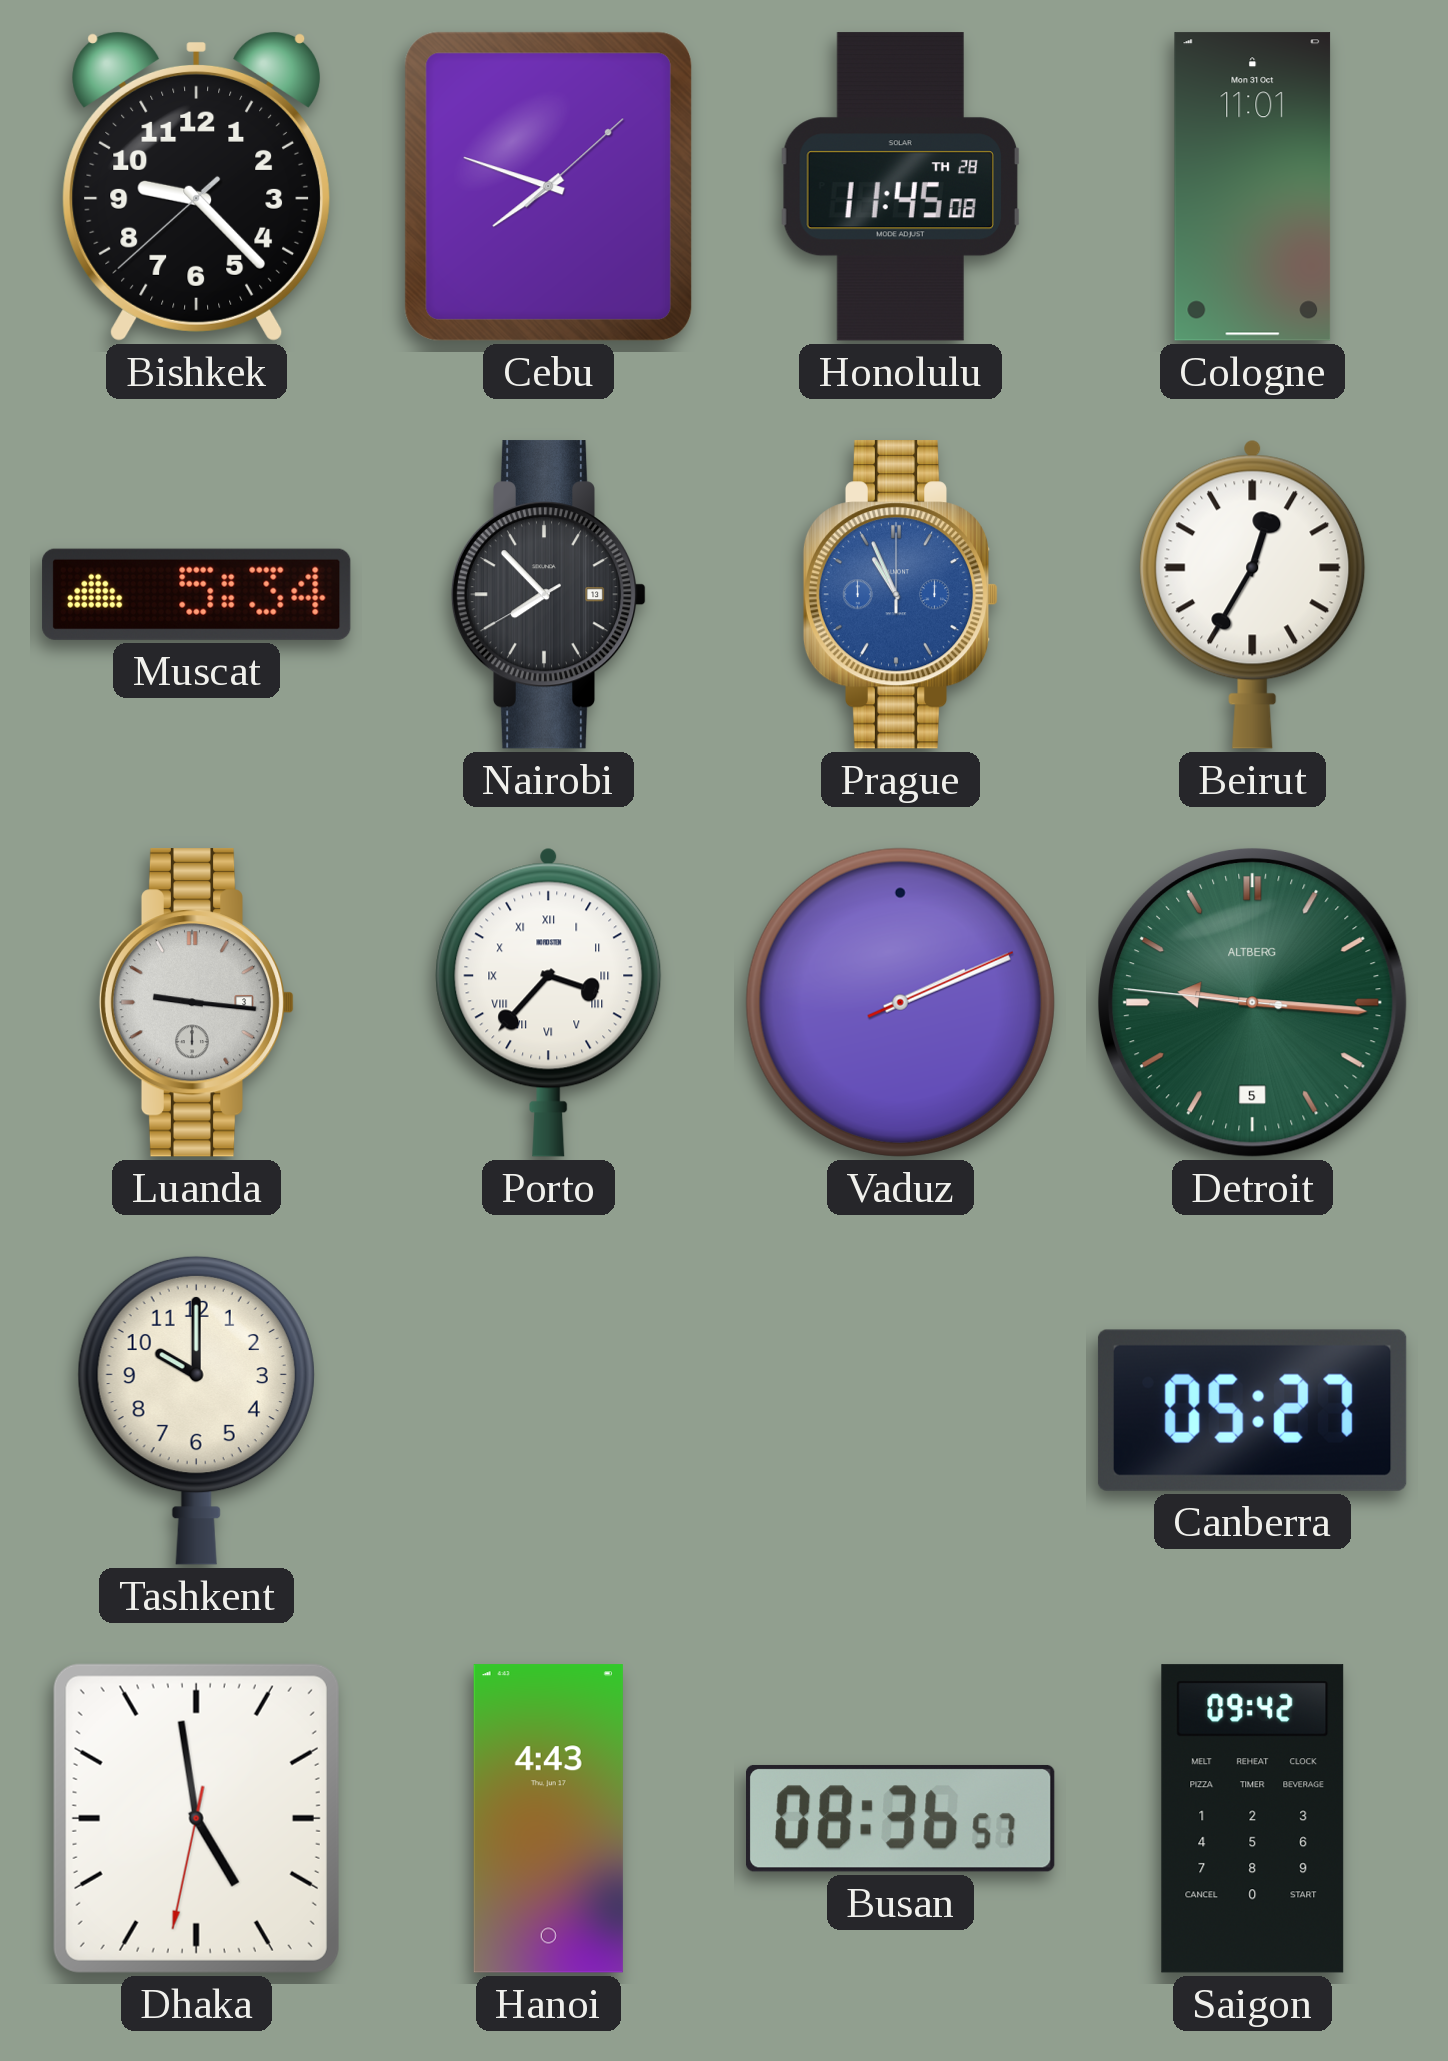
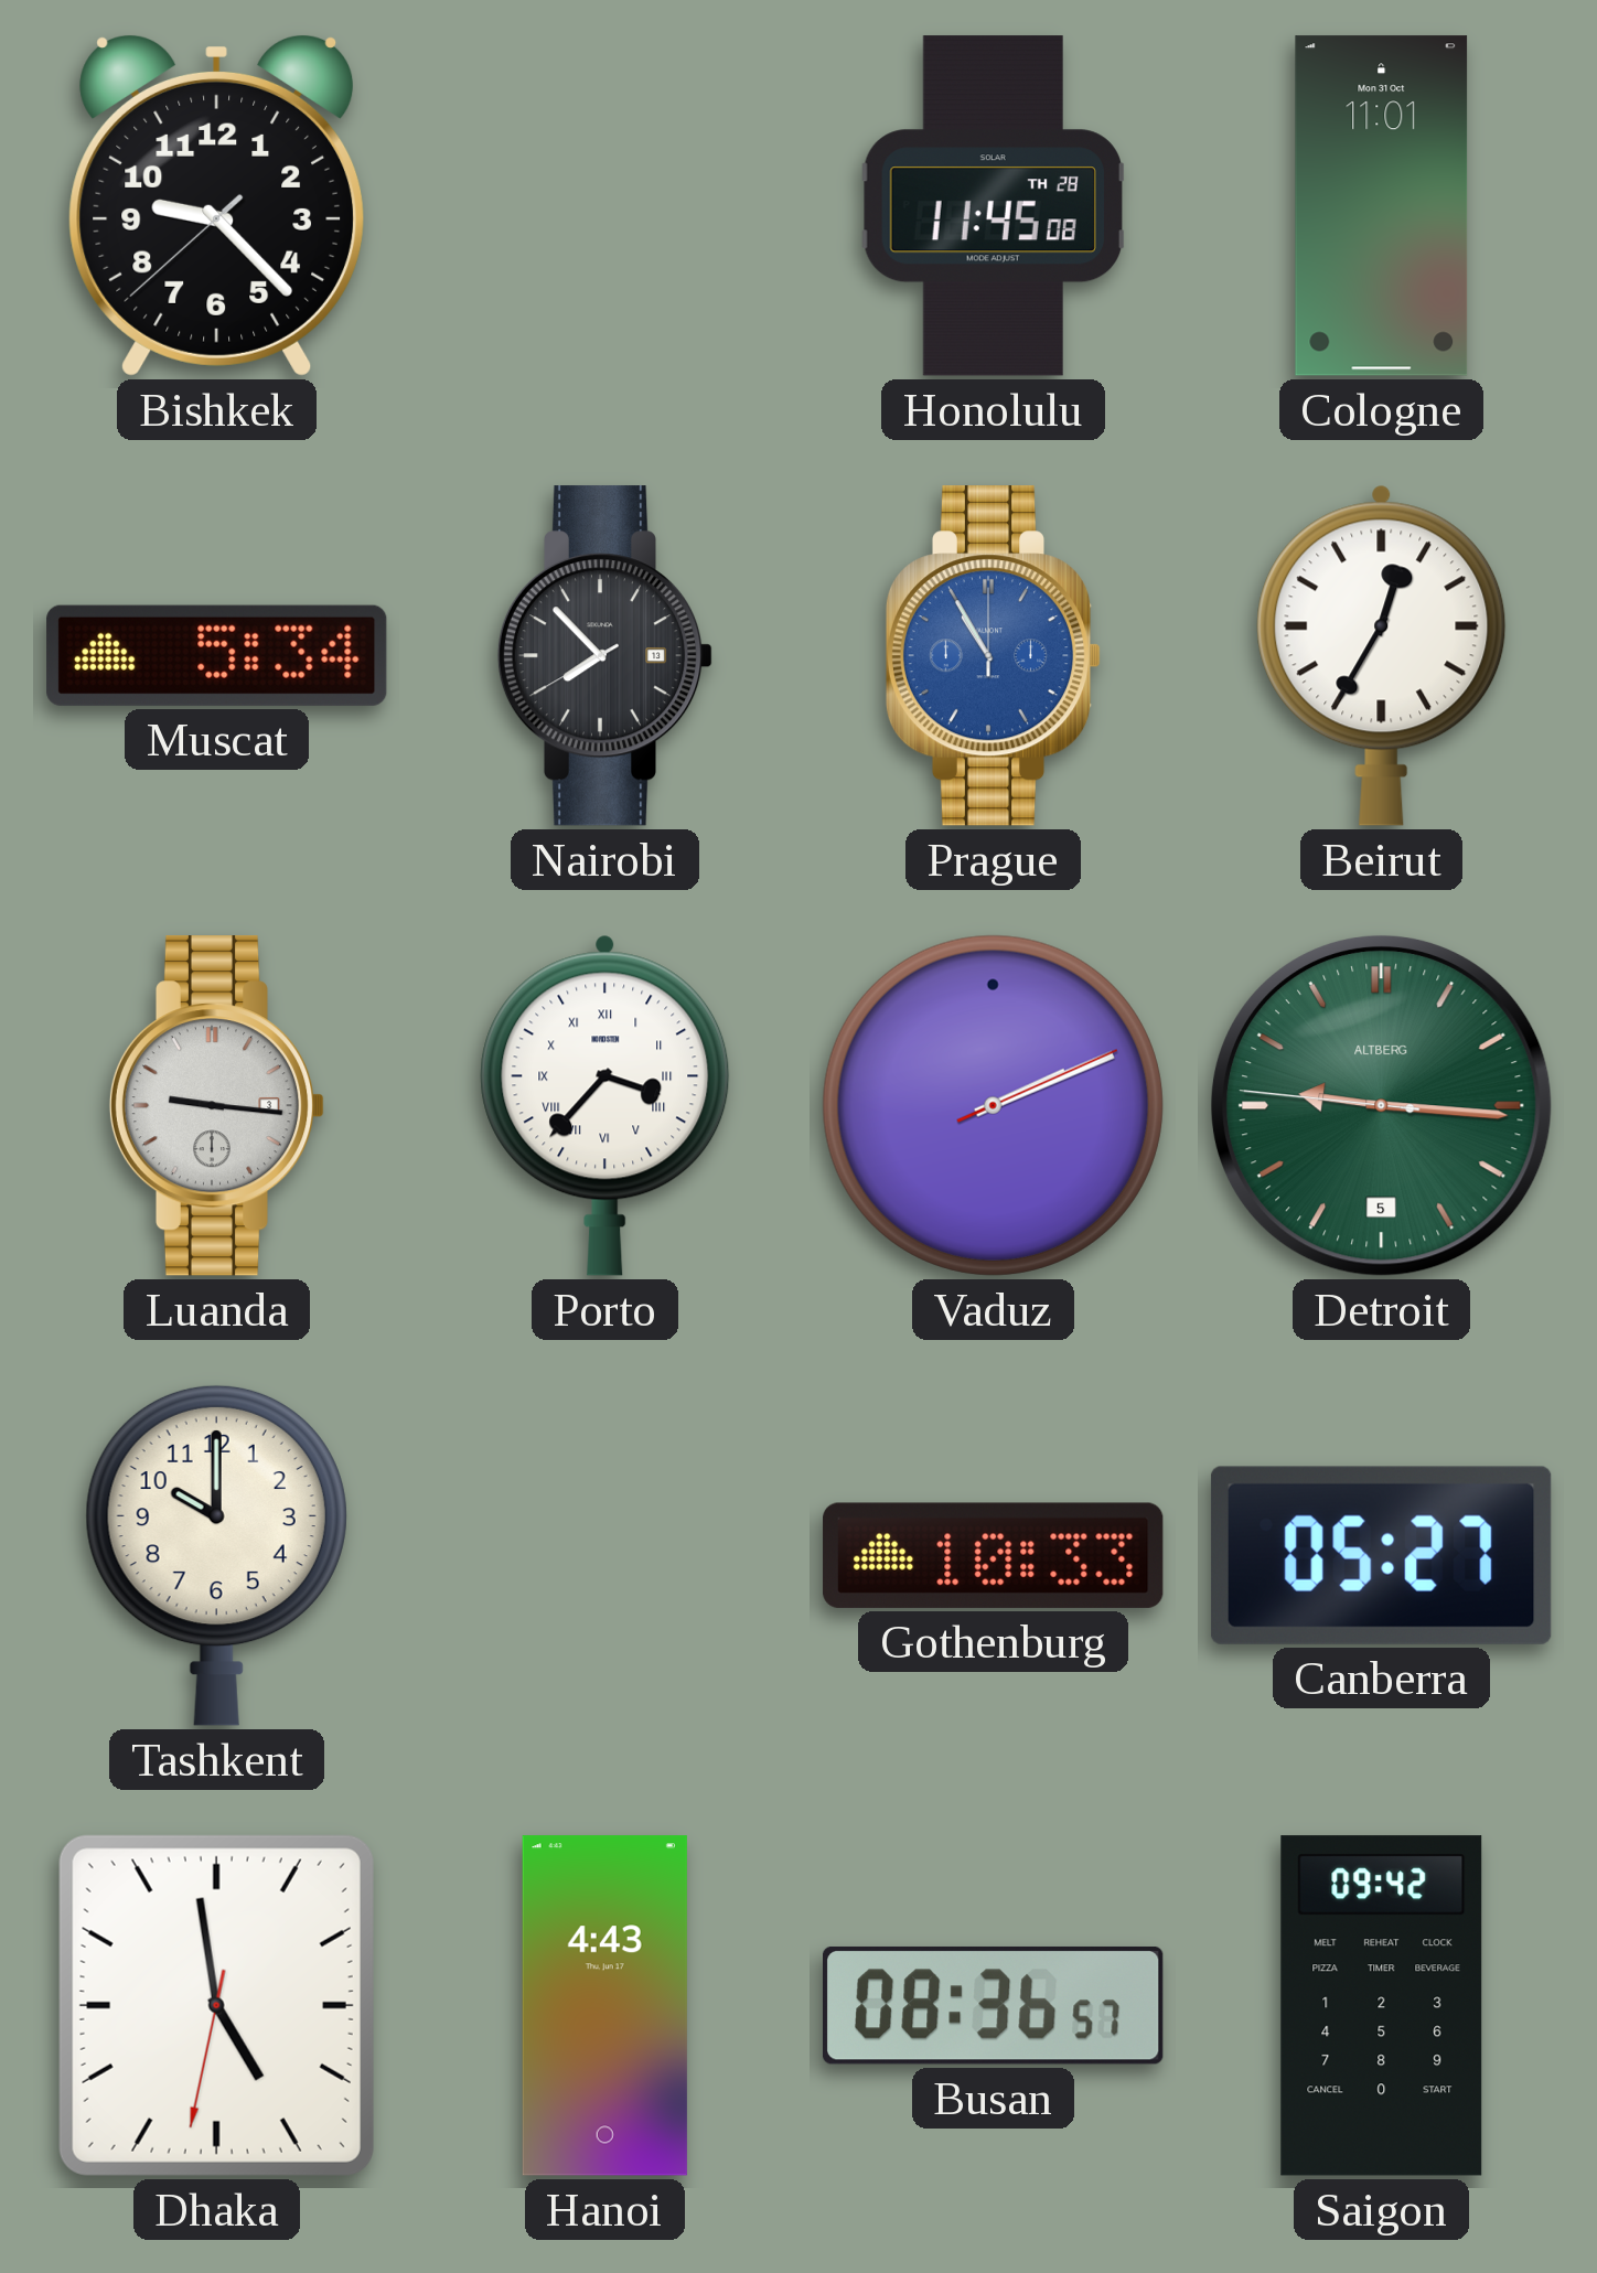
Cebu: 7:48 -> none (548, 186)
Prague: 10:56 -> 10:55 (994, 656)
Gothenburg: none -> 10:33 (994, 1555)
